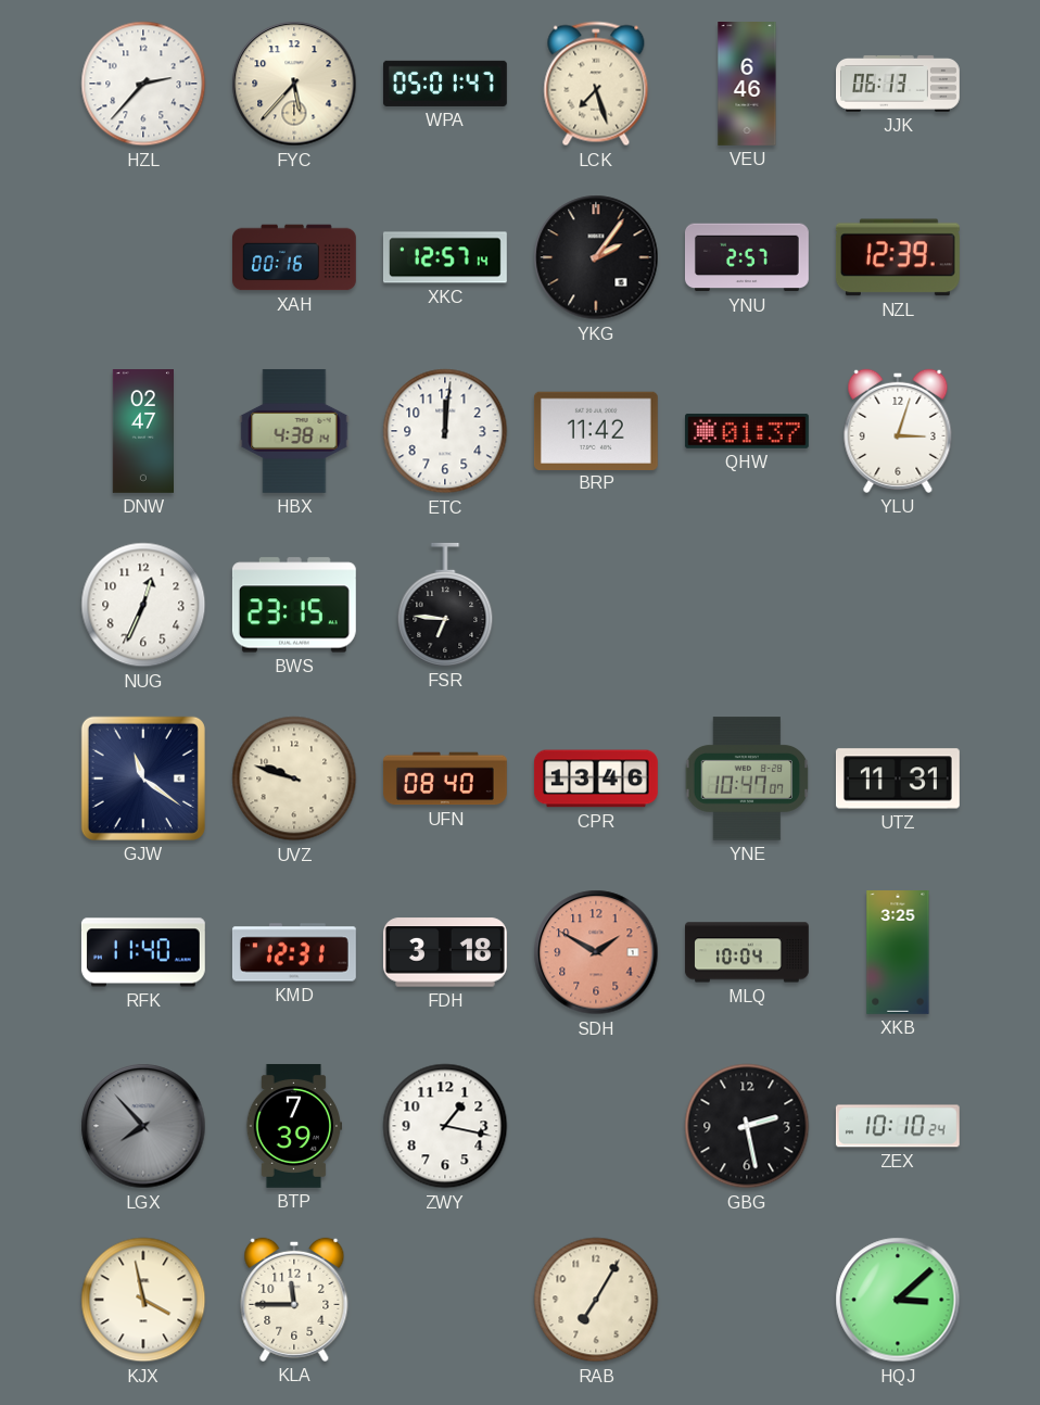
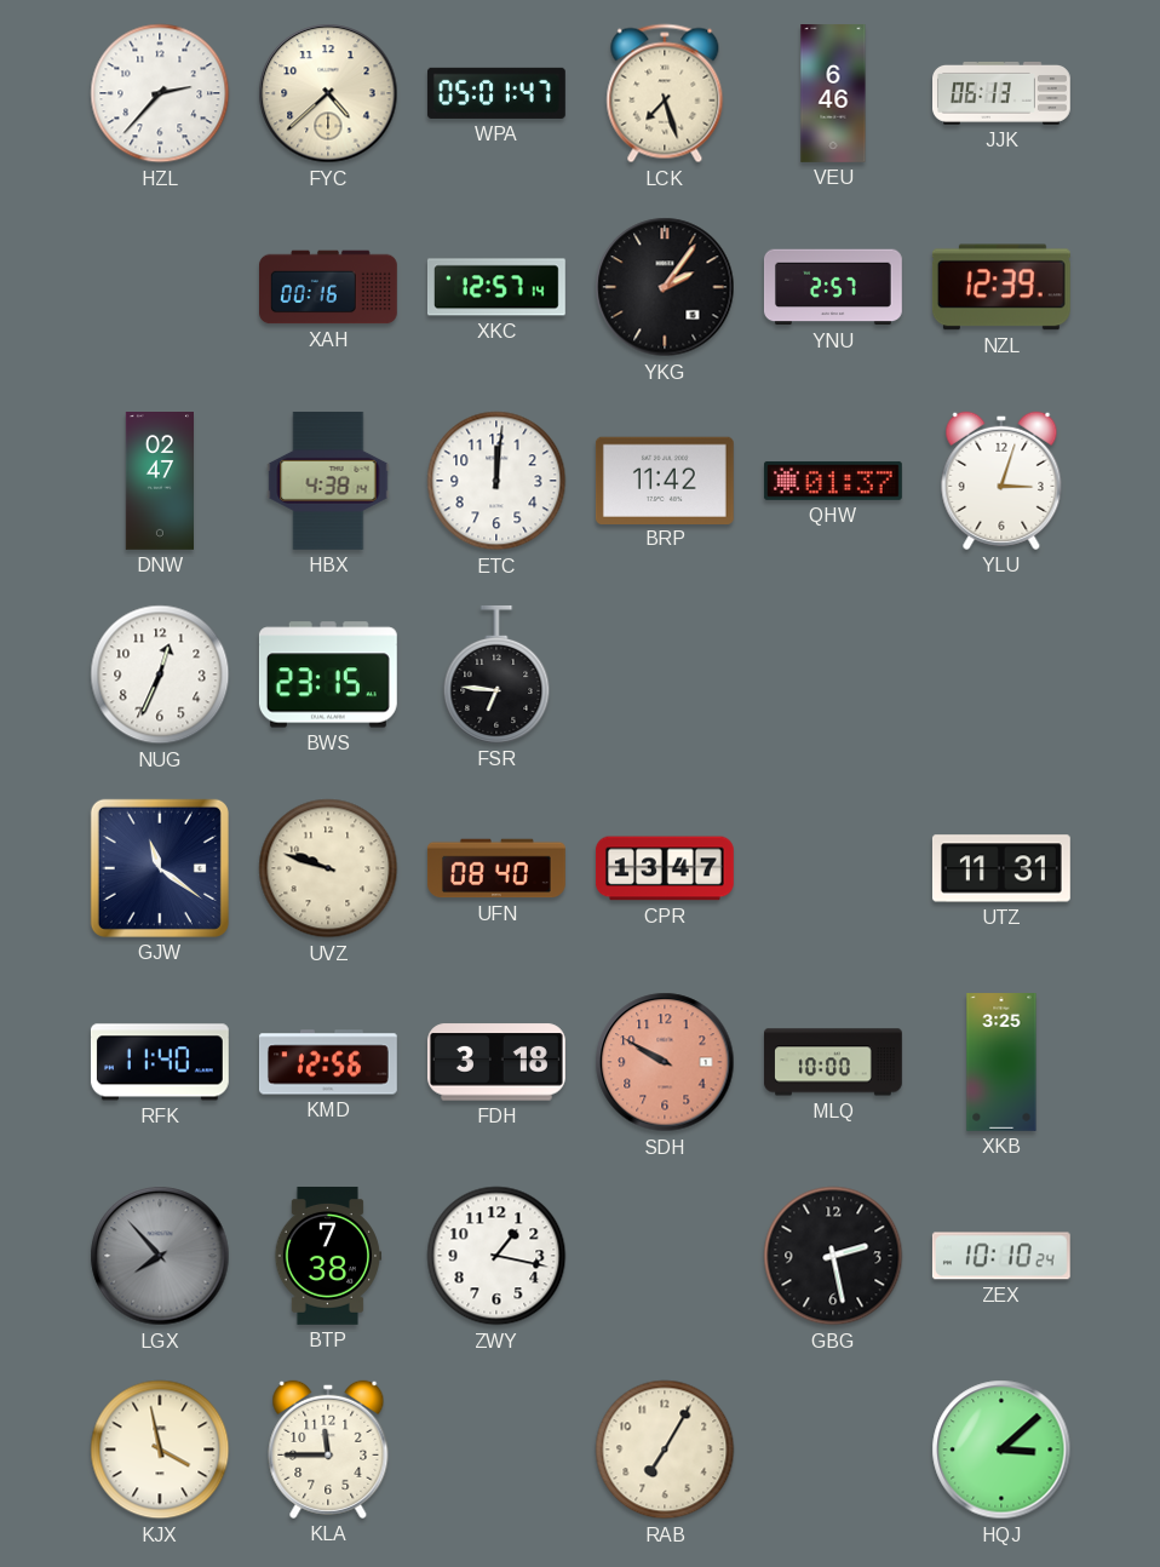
FYC: 5:37 -> 4:38 (328, 93)
CPR: 13:46 -> 13:47 (665, 868)
YNE: 10:47 -> none (747, 779)
KMD: 12:31 -> 12:56 (328, 1062)
SDH: 1:50 -> 9:50 (665, 1062)
MLQ: 10:04 -> 10:00 (833, 1062)
BTP: 7:39 -> 7:38 (328, 1256)
